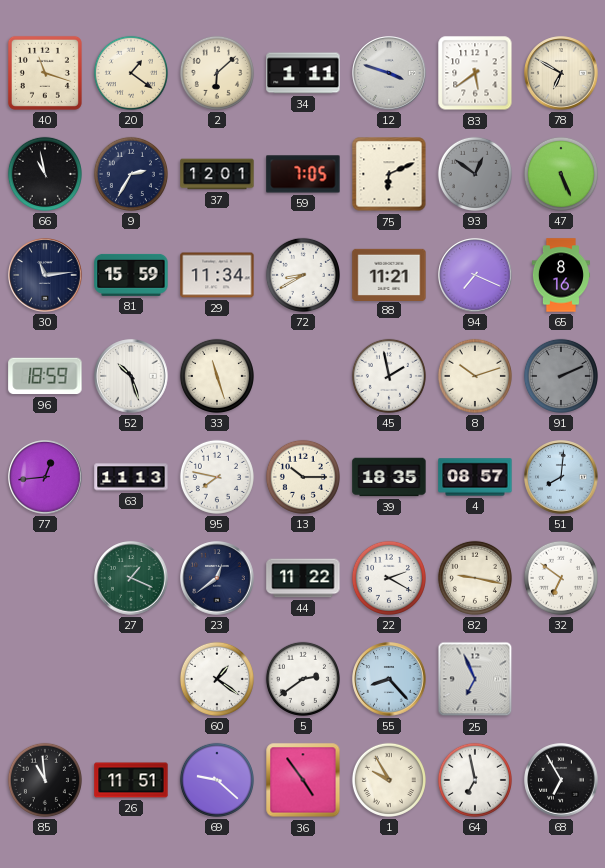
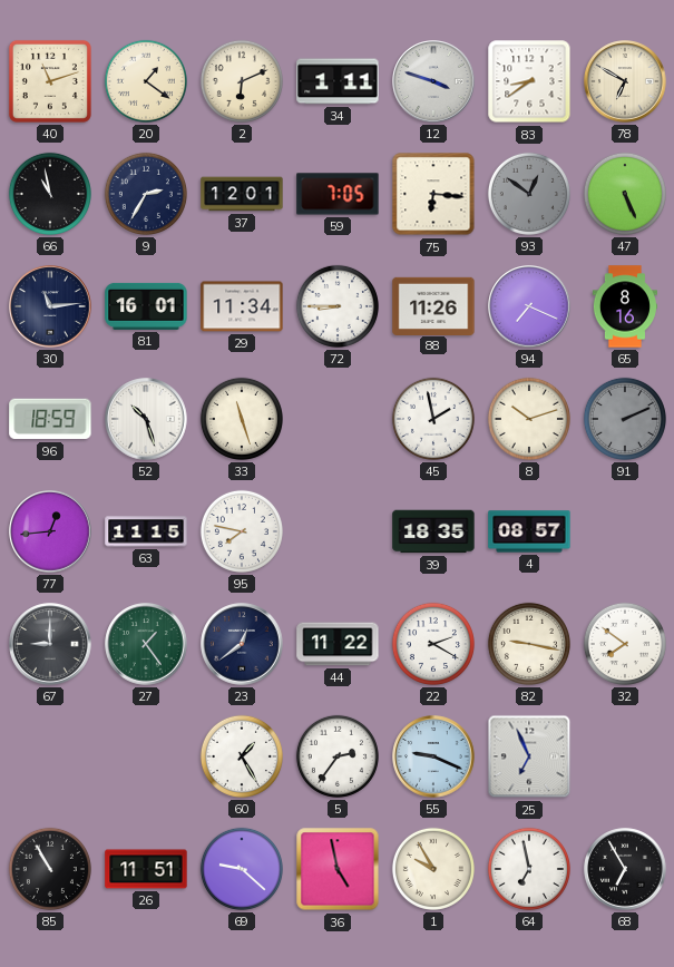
40: 11:18 -> 11:12 (50, 81)
2: 6:08 -> 6:11 (242, 81)
83: 5:39 -> 8:39 (529, 81)
75: 6:11 -> 6:16 (433, 194)
81: 15:59 -> 16:01 (146, 306)
72: 8:40 -> 8:45 (338, 306)
88: 11:21 -> 11:26 (433, 305)
63: 11:13 -> 11:15 (146, 531)
13: 10:15 -> none (303, 477)
51: 8:01 -> none (561, 477)
67: none -> 9:00 (50, 644)
27: 1:19 -> 1:24 (146, 644)
32: 6:51 -> 7:51 (625, 644)
60: 1:21 -> 1:25 (242, 756)
5: 2:39 -> 2:36 (338, 756)
55: 8:23 -> 9:19 (433, 756)
85: 10:59 -> 10:55 (50, 869)
36: 4:54 -> 4:58 (338, 869)
